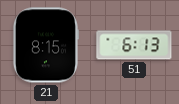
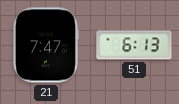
21: 8:15 -> 7:47 (45, 45)
